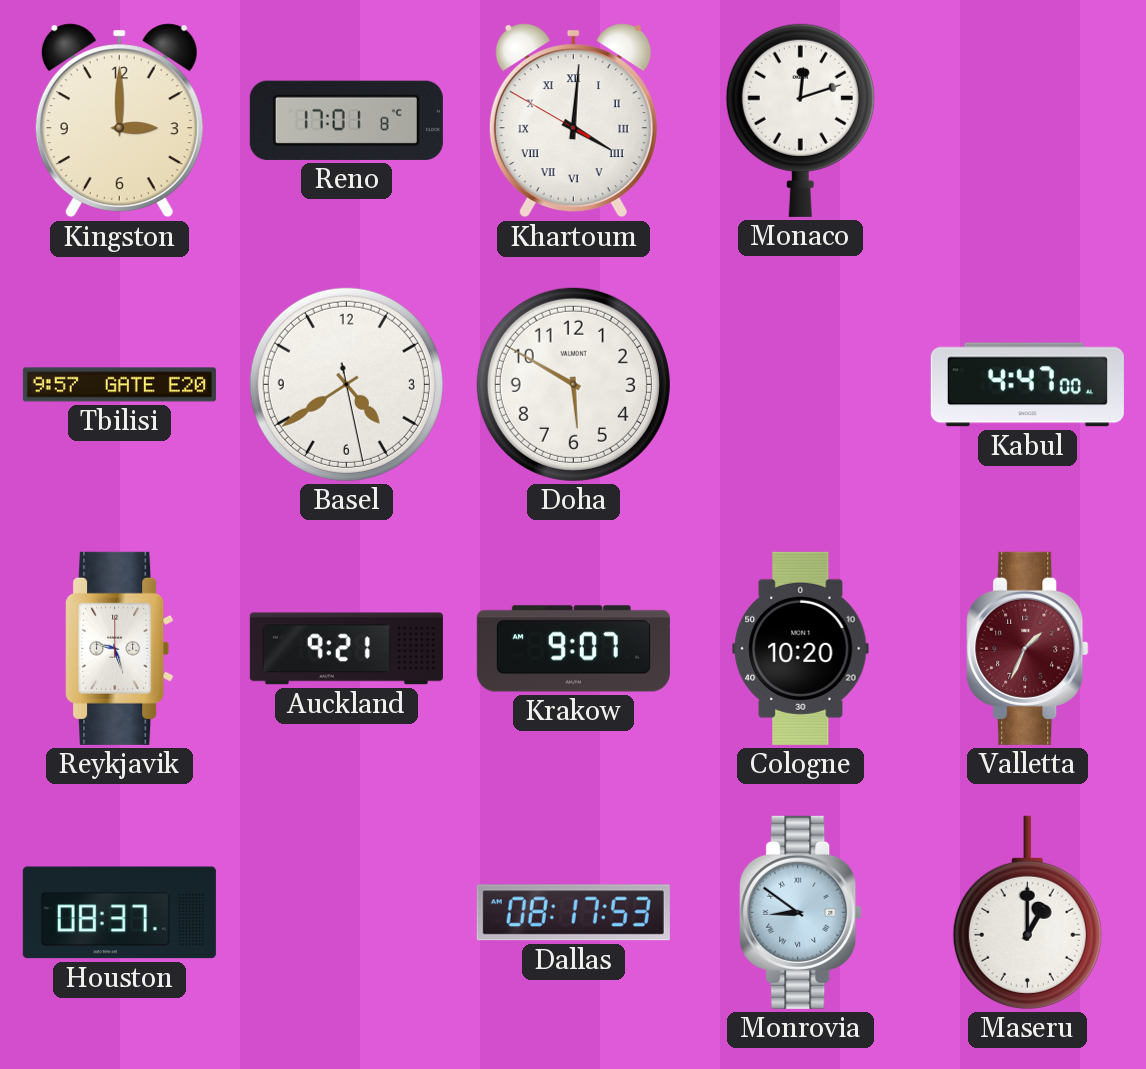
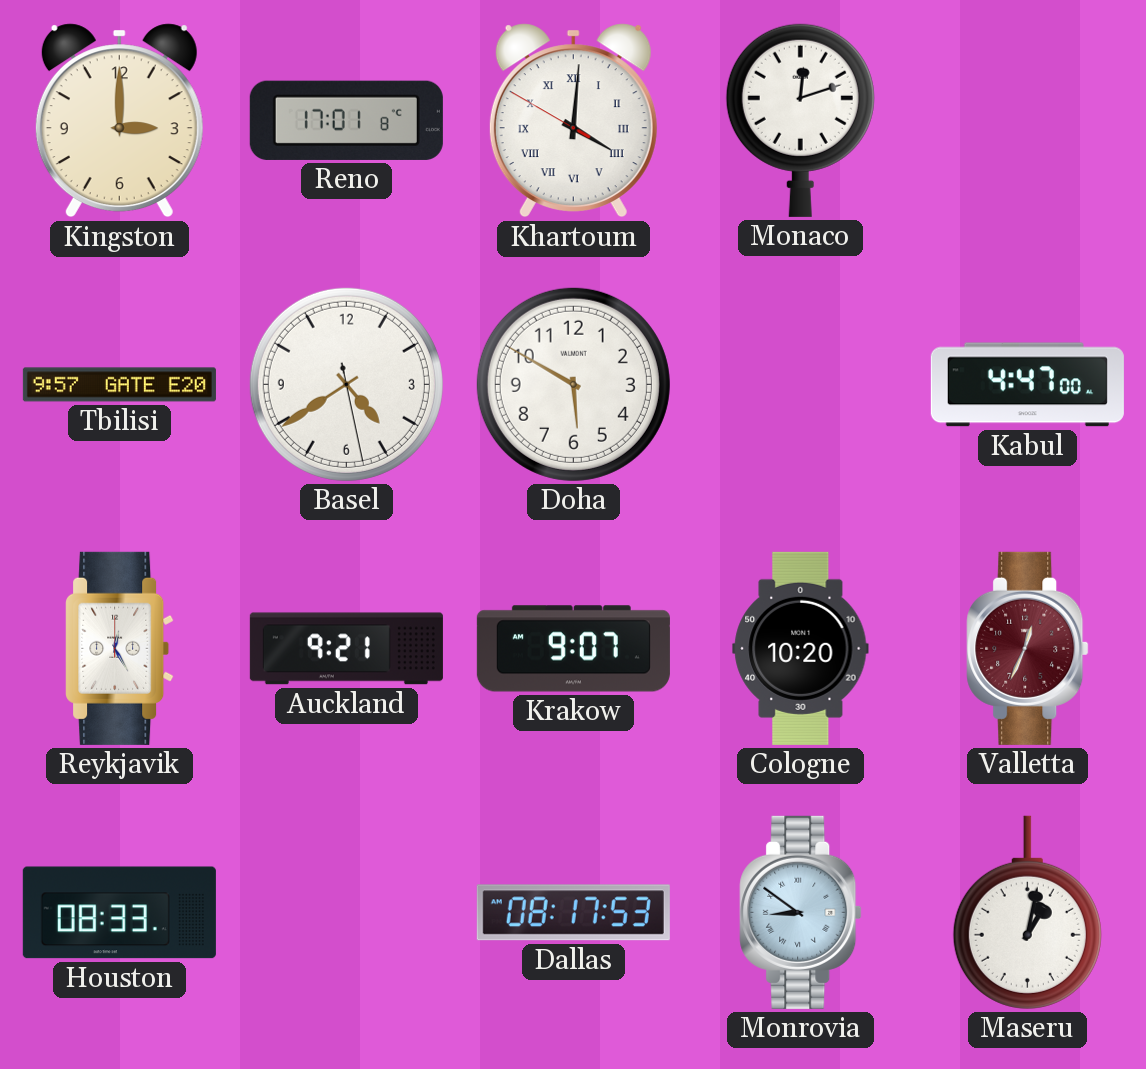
Reykjavik: 9:27 -> 12:25 (120, 648)
Valletta: 1:34 -> 12:34 (1028, 648)
Houston: 08:37 -> 08:33 (119, 913)
Maseru: 1:00 -> 1:02 (1027, 912)
